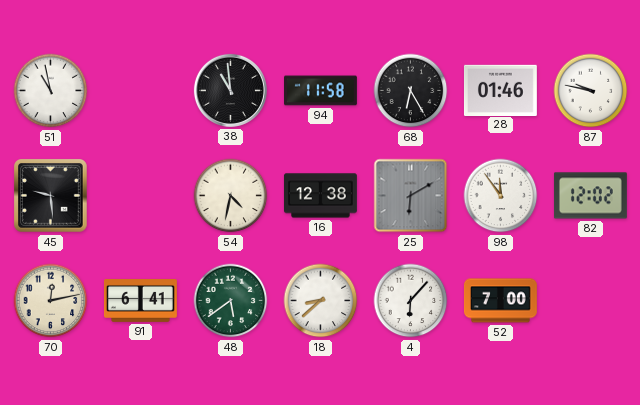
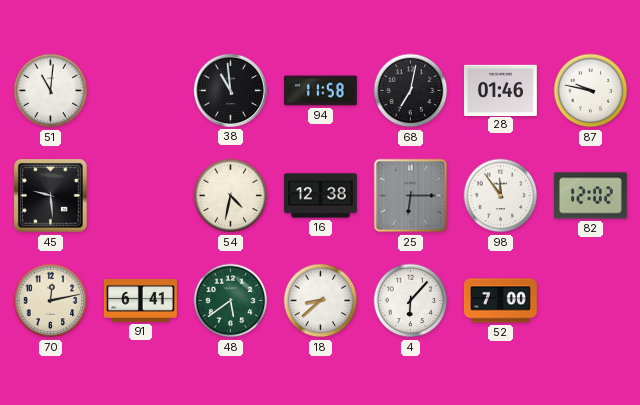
51: 10:58 -> 11:01 (51, 91)
68: 6:25 -> 7:02 (411, 91)
25: 6:10 -> 6:15 (411, 196)
